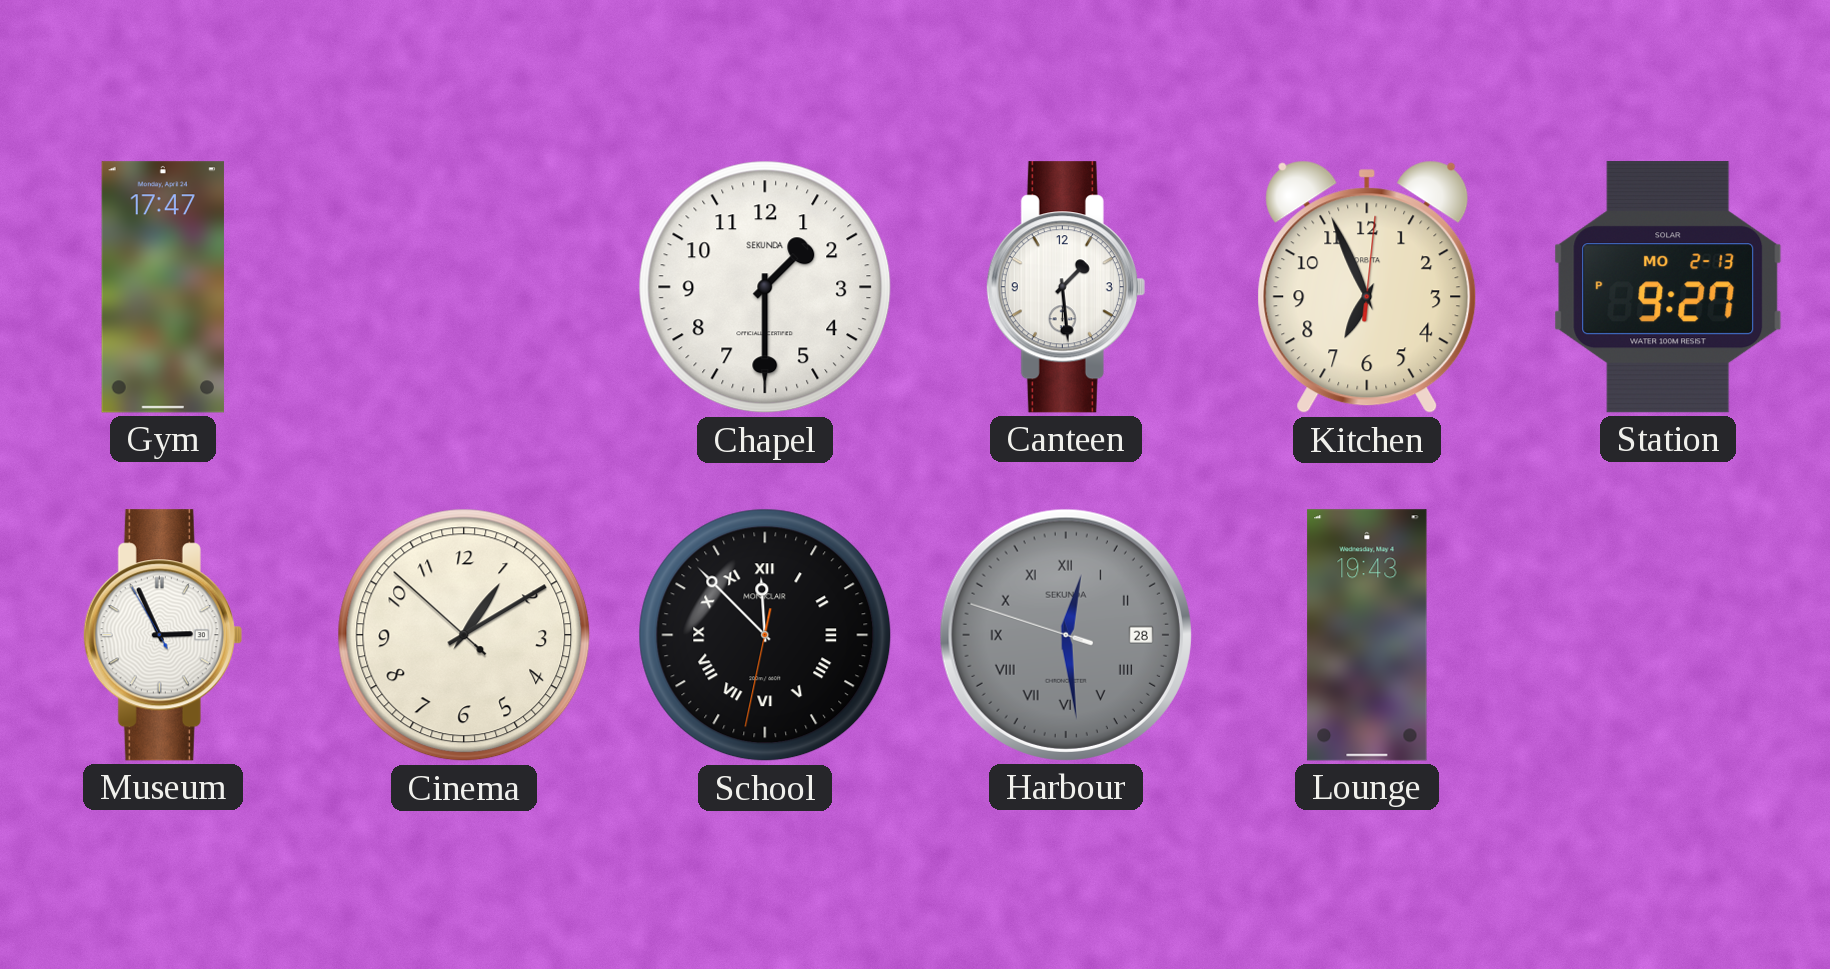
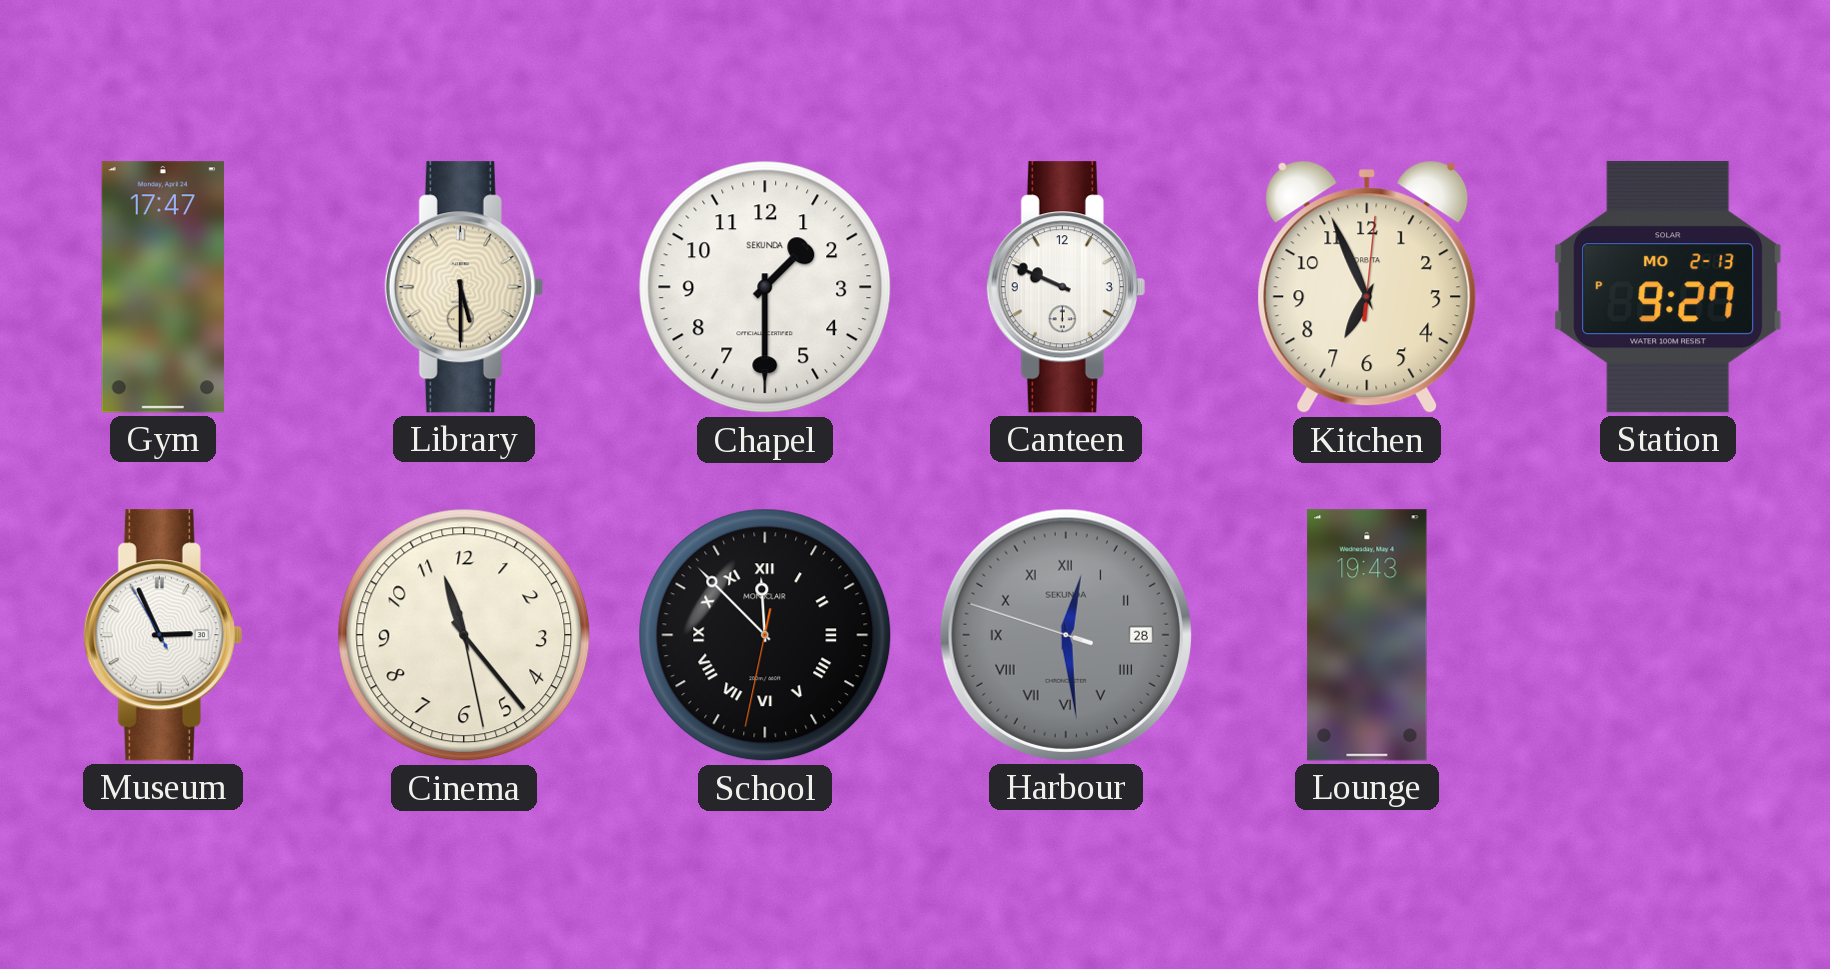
Library: none -> 5:30 (464, 287)
Canteen: 1:29 -> 9:49 (1066, 287)
Cinema: 1:09 -> 11:23 (464, 635)
